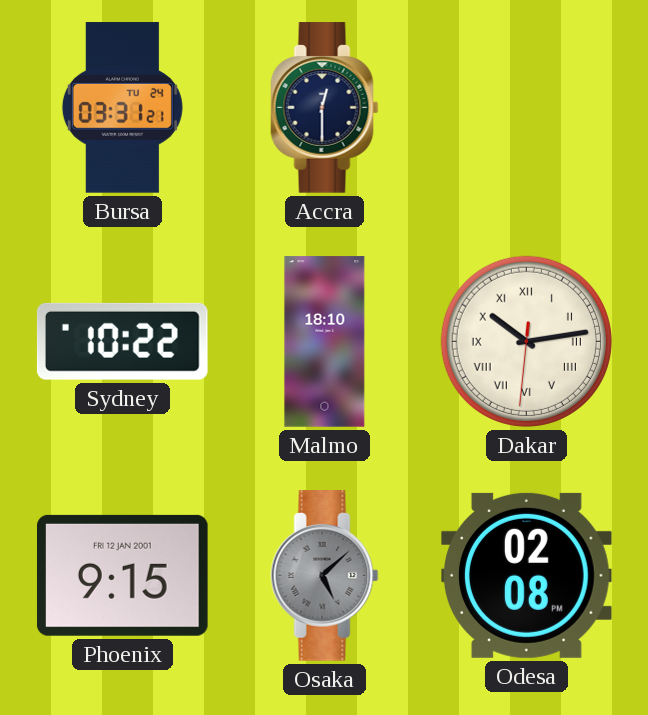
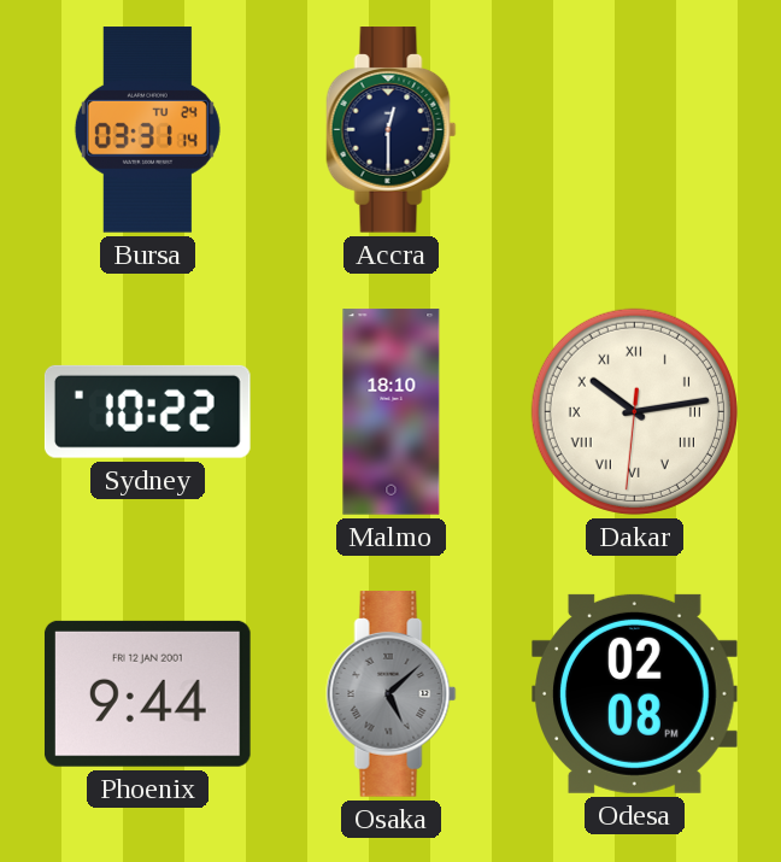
Bursa: 03:31:21 -> 03:31:14 (147, 130)
Phoenix: 9:15 -> 9:44 (147, 693)
